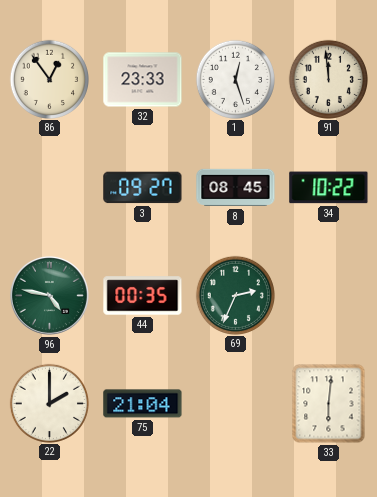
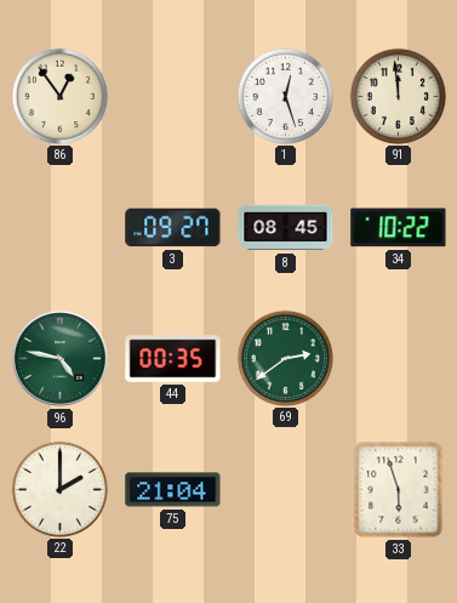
32: 23:33 -> none (143, 80)
69: 2:34 -> 2:39 (285, 358)
33: 6:01 -> 5:57 (399, 490)
